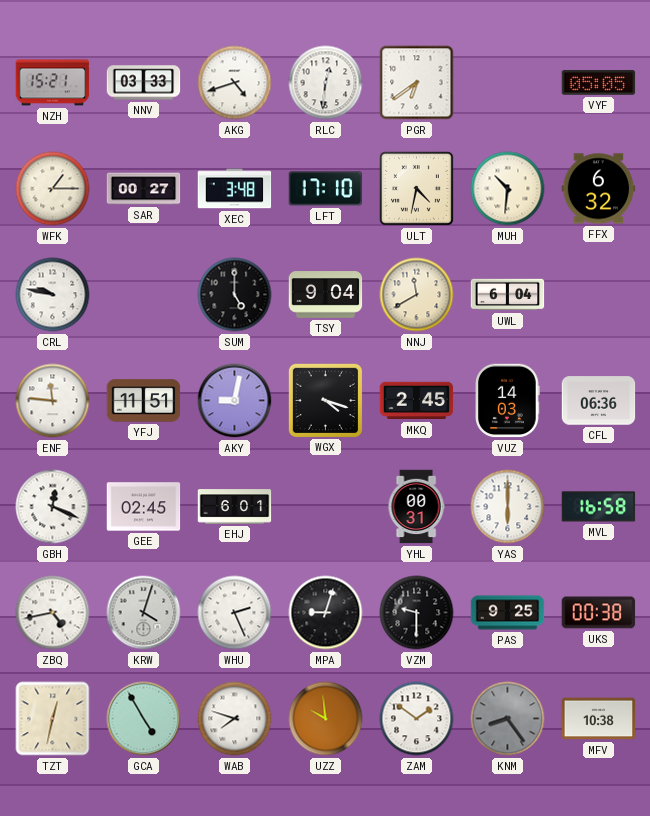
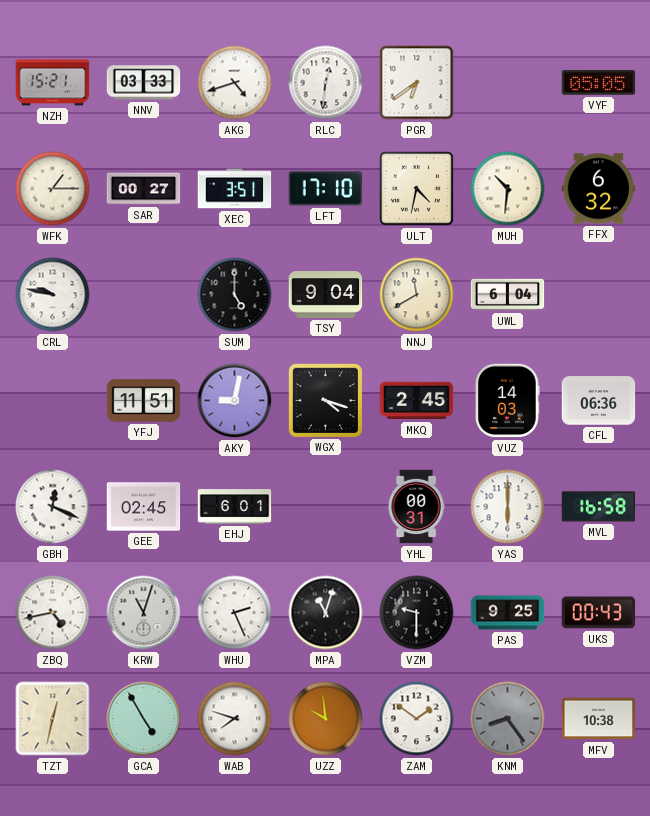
XEC: 3:48 -> 3:51 (235, 189)
ENF: 11:46 -> none (53, 401)
KRW: 4:03 -> 11:03 (144, 613)
MPA: 9:03 -> 11:03 (326, 613)
UKS: 00:38 -> 00:43 (599, 613)
